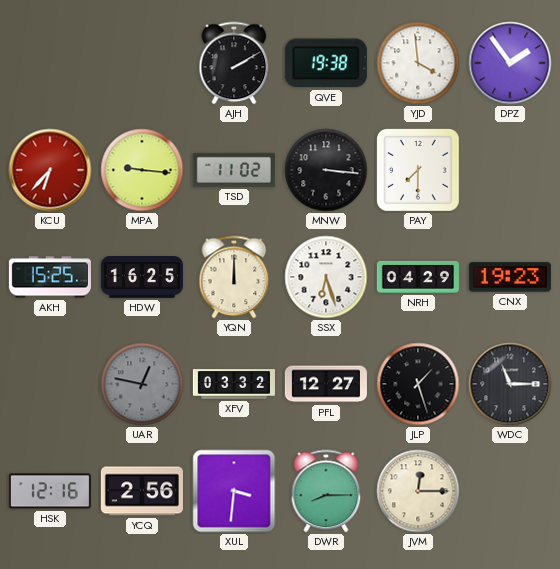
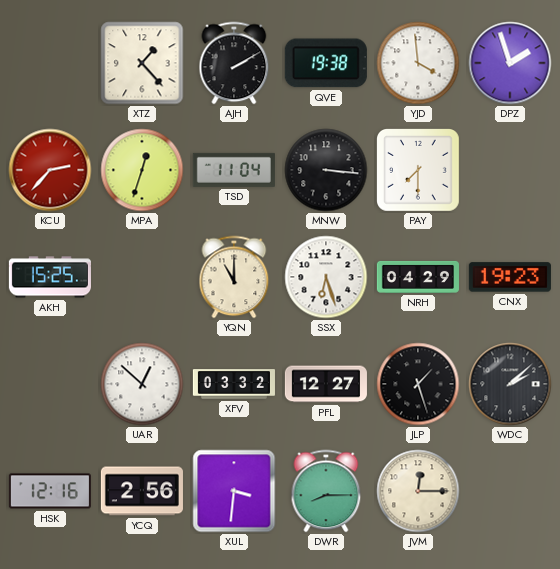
XTZ: none -> 1:23 (142, 63)
DPZ: 1:54 -> 1:57 (510, 63)
KCU: 6:37 -> 2:37 (50, 170)
MPA: 9:16 -> 12:33 (142, 170)
TSD: 11:02 -> 11:04 (234, 170)
HDW: 16:25 -> none (142, 278)
YQN: 12:00 -> 11:00 (234, 277)
UAR: 12:47 -> 12:52 (142, 384)
UAR dial: grey -> white (142, 384)
WDC: 11:15 -> 2:08 (510, 384)
